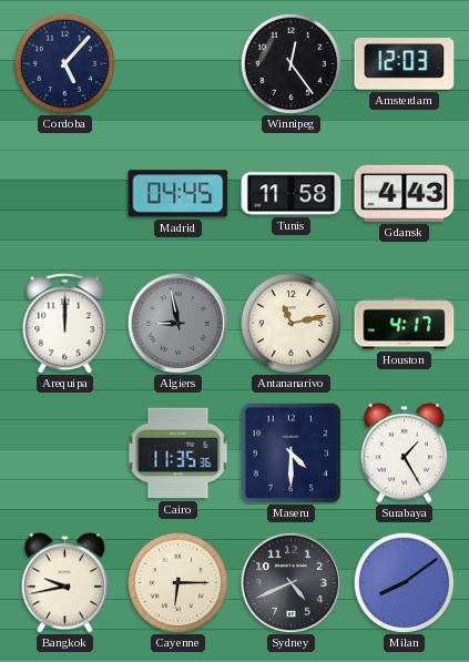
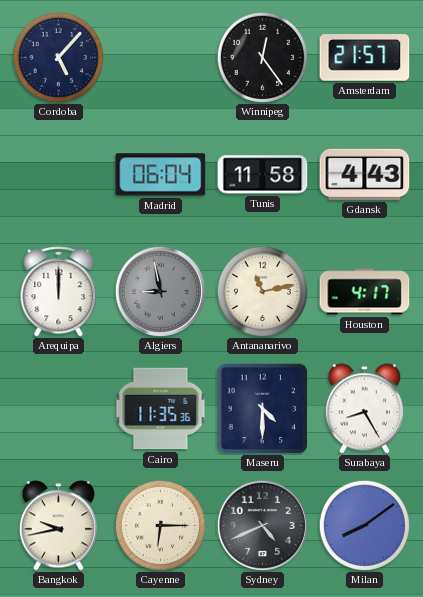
Amsterdam: 12:03 -> 21:57 (365, 58)
Madrid: 04:45 -> 06:04 (161, 175)
Surabaya: 1:25 -> 8:25 (364, 409)
